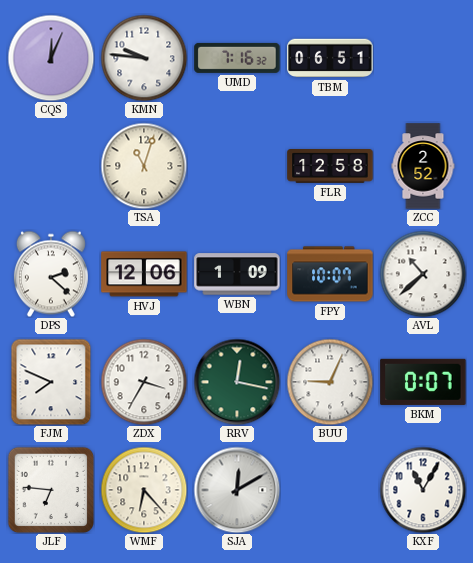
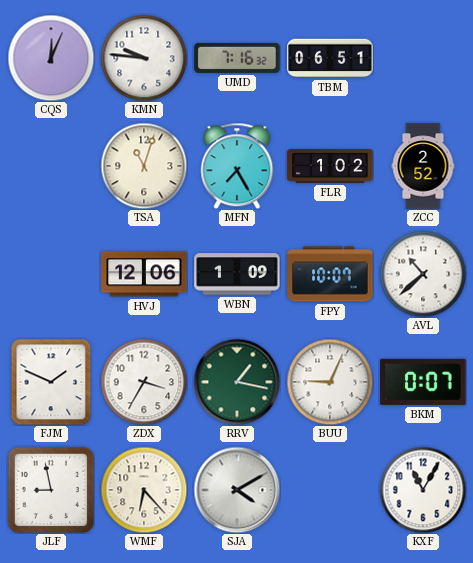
MFN: none -> 7:25 (237, 166)
FLR: 12:58 -> 1:02 (330, 167)
DPS: 2:22 -> none (51, 274)
FJM: 7:49 -> 1:49 (51, 382)
RRV: 12:17 -> 1:17 (237, 382)
JLF: 6:46 -> 8:58 (50, 489)
SJA: 12:10 -> 4:10 (237, 490)
